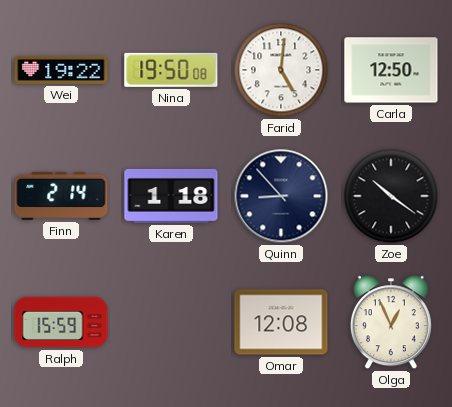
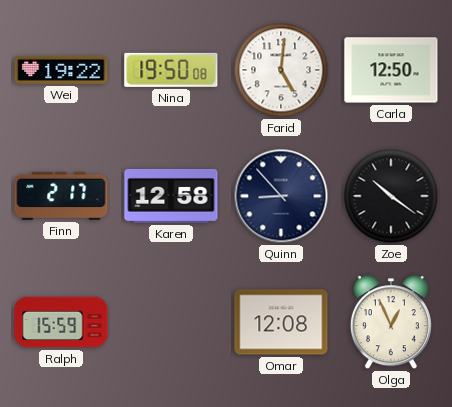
Finn: 2:14 -> 2:17 (61, 196)
Karen: 1:18 -> 12:58 (171, 196)
